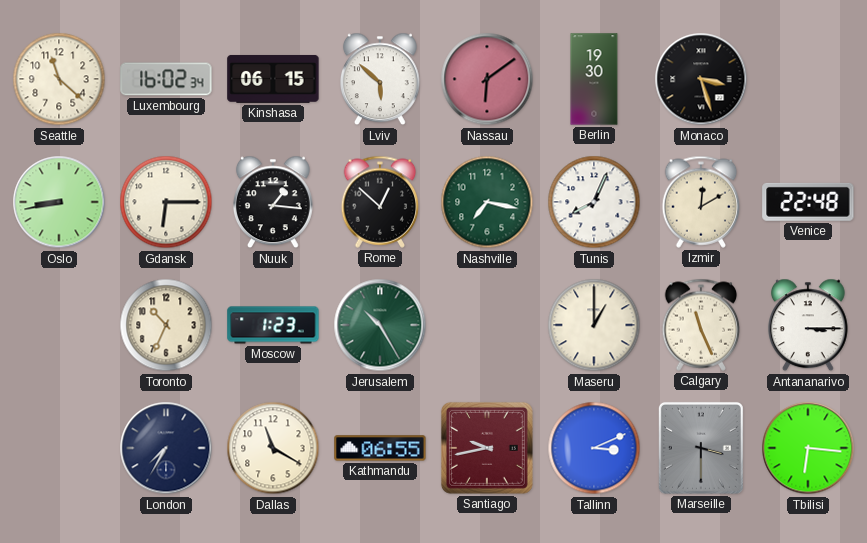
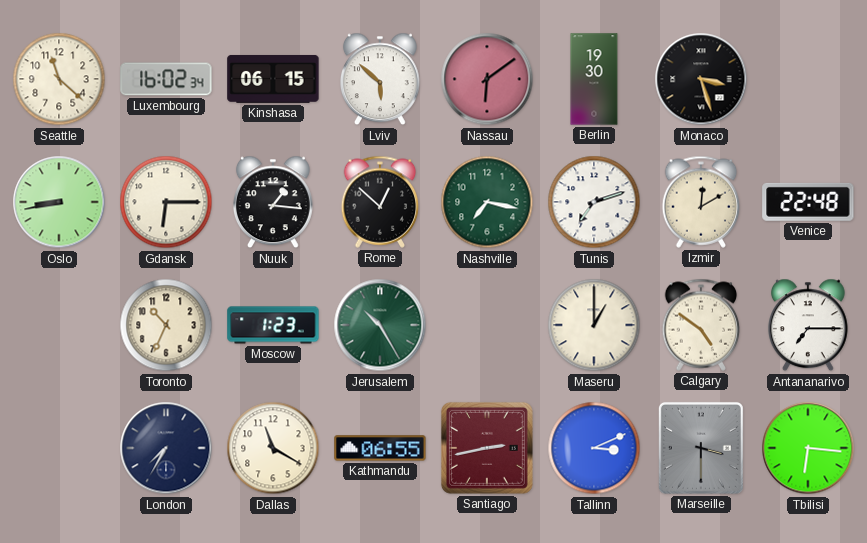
Tunis: 8:04 -> 7:12 (594, 202)
Calgary: 11:26 -> 4:51 (701, 325)
Antananarivo: 3:15 -> 7:15 (808, 325)
Santiago: 9:43 -> 2:43 (487, 448)
